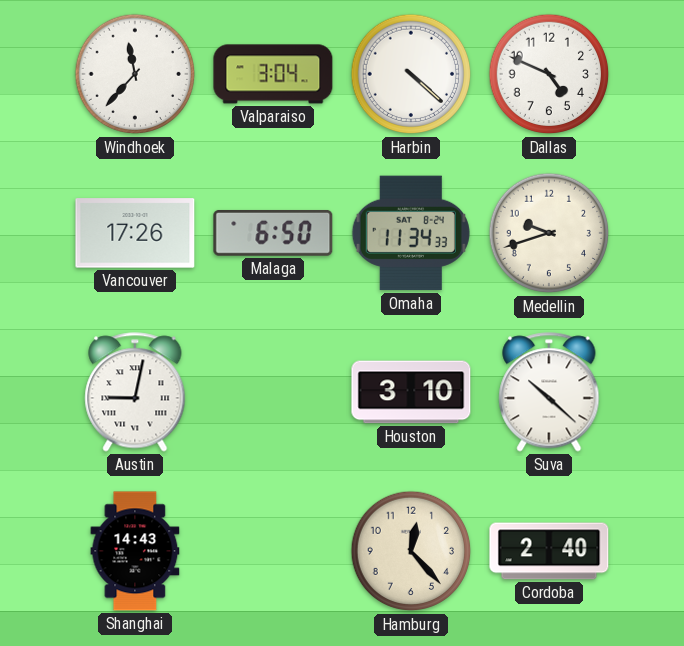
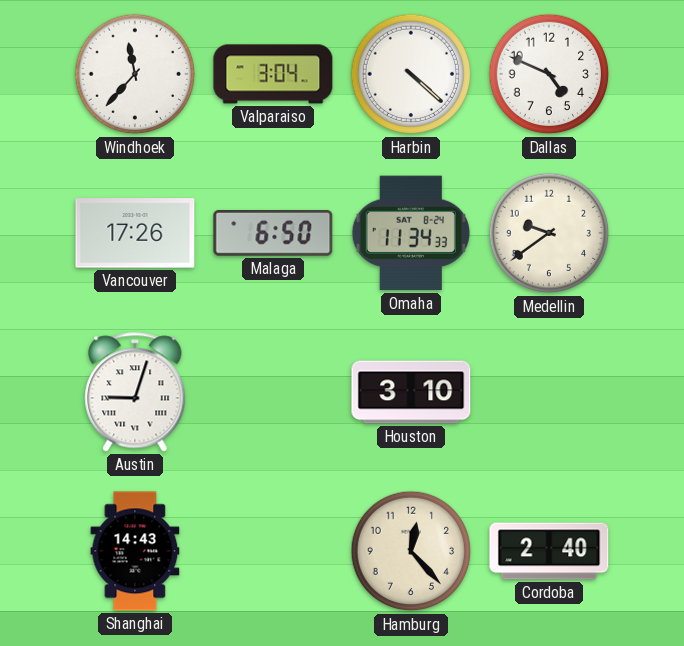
Medellin: 9:42 -> 9:39 (549, 233)
Austin: 9:02 -> 9:03 (135, 392)
Suva: 10:22 -> none (549, 392)
